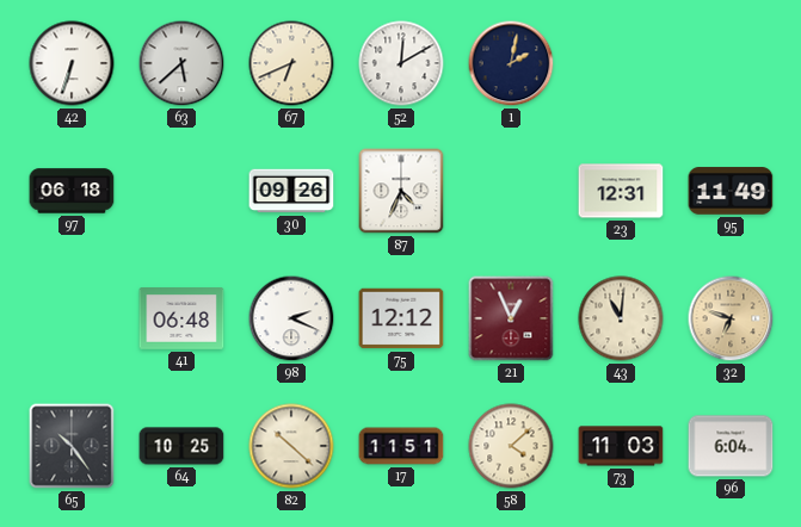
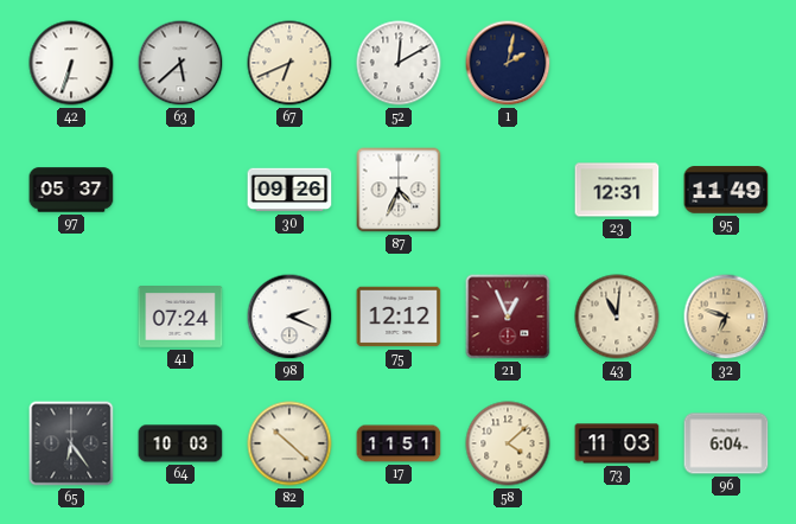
97: 06:18 -> 05:37 (71, 190)
41: 06:48 -> 07:24 (180, 318)
65: 10:24 -> 6:24 (71, 443)
64: 10:25 -> 10:03 (180, 443)
